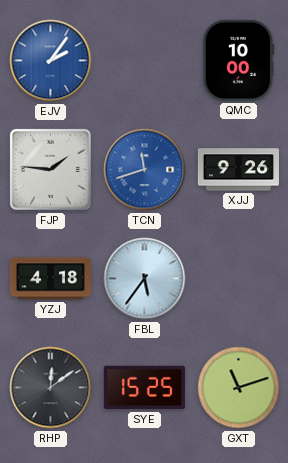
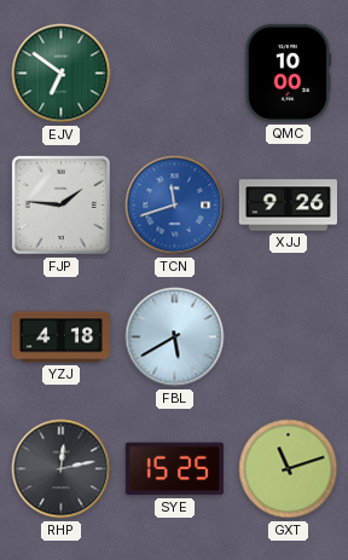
EJV: 2:06 -> 6:51 (62, 74)
EJV dial: blue -> green (62, 74)
FBL: 5:36 -> 5:40 (175, 337)
RHP: 12:09 -> 12:13 (62, 469)
